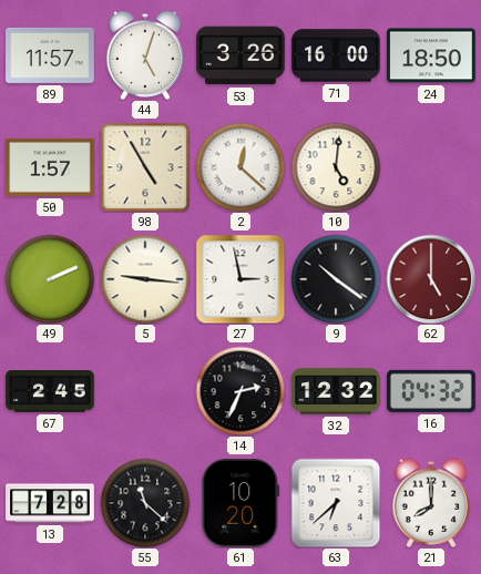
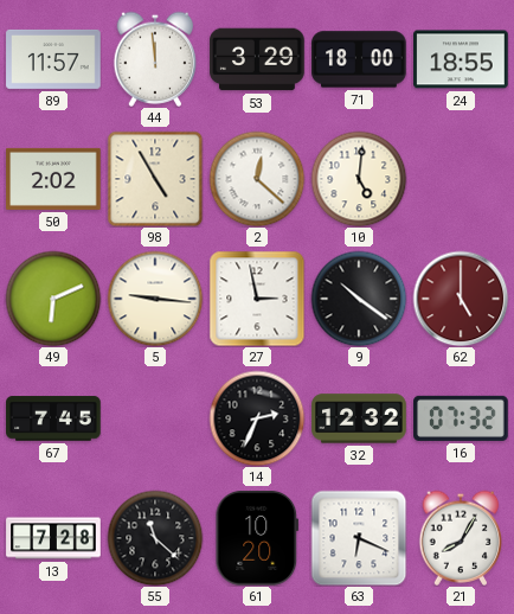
44: 5:03 -> 11:59 (155, 59)
53: 3:26 -> 3:29 (257, 59)
71: 16:00 -> 18:00 (359, 59)
24: 18:50 -> 18:55 (461, 59)
50: 1:57 -> 2:02 (53, 179)
49: 2:11 -> 6:11 (53, 299)
67: 2:45 -> 7:45 (53, 418)
16: 04:32 -> 07:32 (461, 418)
63: 6:38 -> 6:19 (359, 538)
21: 8:00 -> 8:05 (461, 538)
